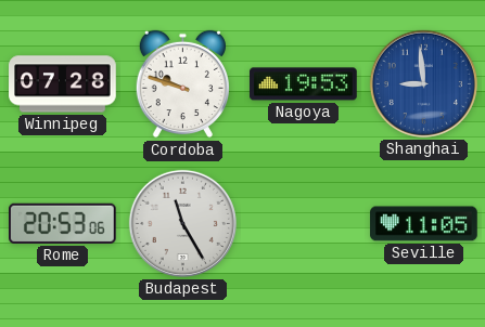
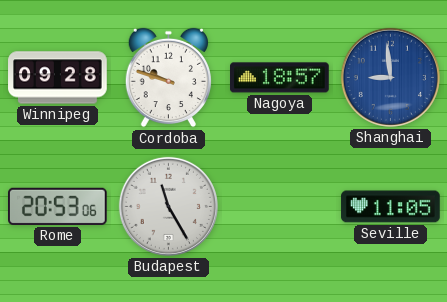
Winnipeg: 07:28 -> 09:28 (58, 78)
Nagoya: 19:53 -> 18:57 (280, 78)
